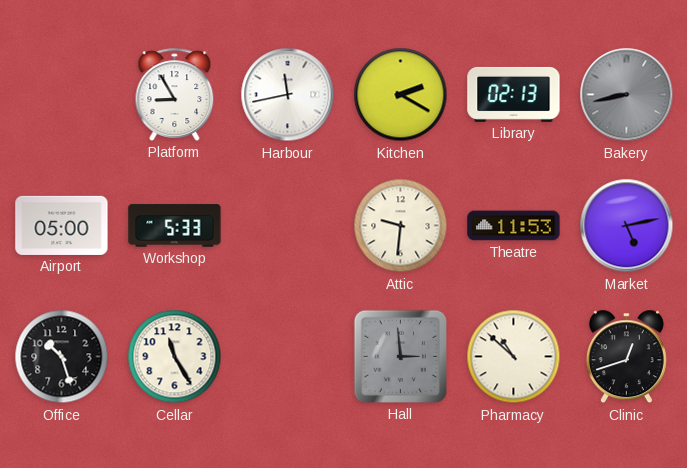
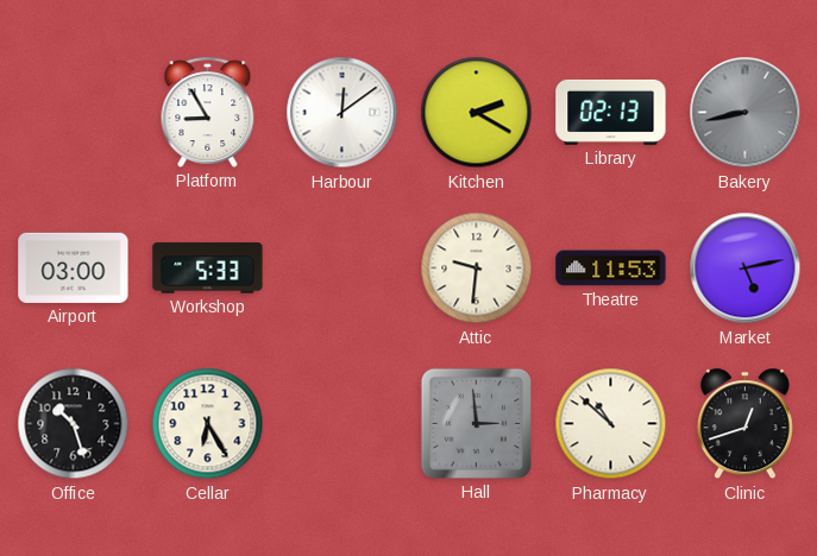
Harbour: 11:43 -> 12:09 (342, 113)
Airport: 05:00 -> 03:00 (74, 267)
Cellar: 11:25 -> 6:25 (208, 424)
